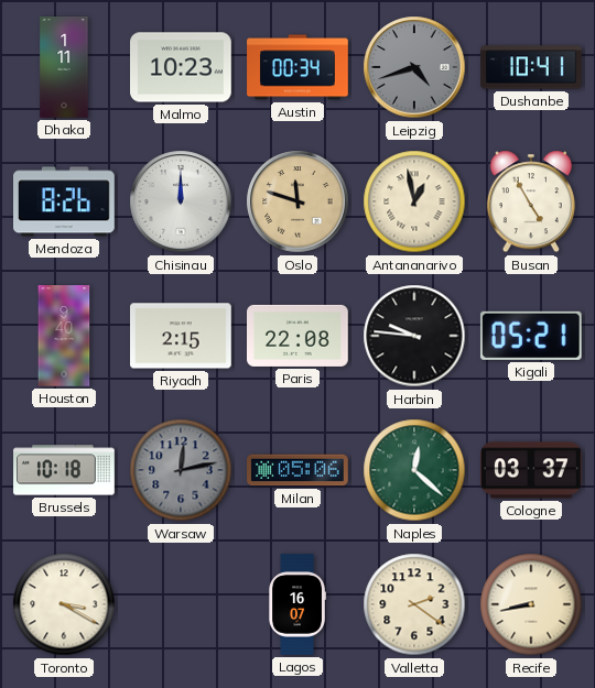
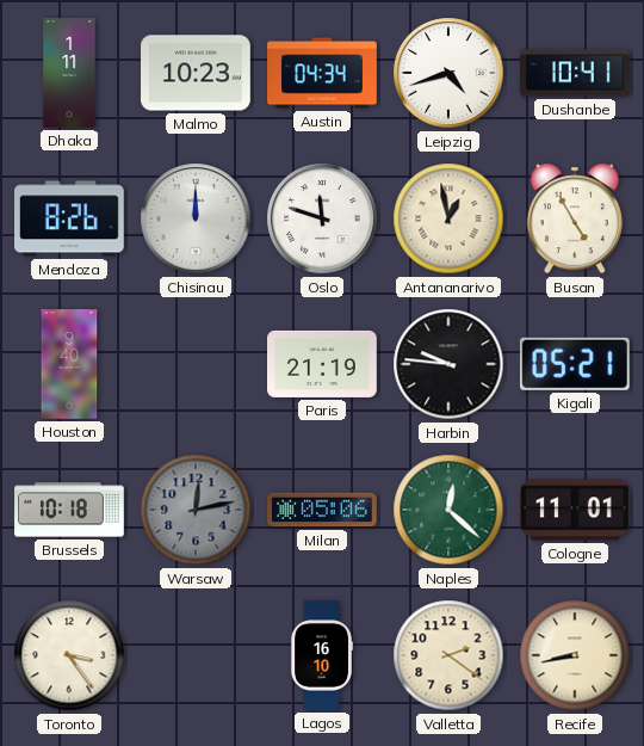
Austin: 00:34 -> 04:34 (322, 73)
Leipzig dial: grey -> white (448, 73)
Oslo dial: champagne -> white (322, 218)
Riyadh: 2:15 -> none (182, 336)
Paris: 22:08 -> 21:19 (323, 364)
Cologne: 03:37 -> 11:01 (576, 510)
Toronto: 3:20 -> 3:24 (69, 655)
Lagos: 16:07 -> 16:10 (321, 655)
